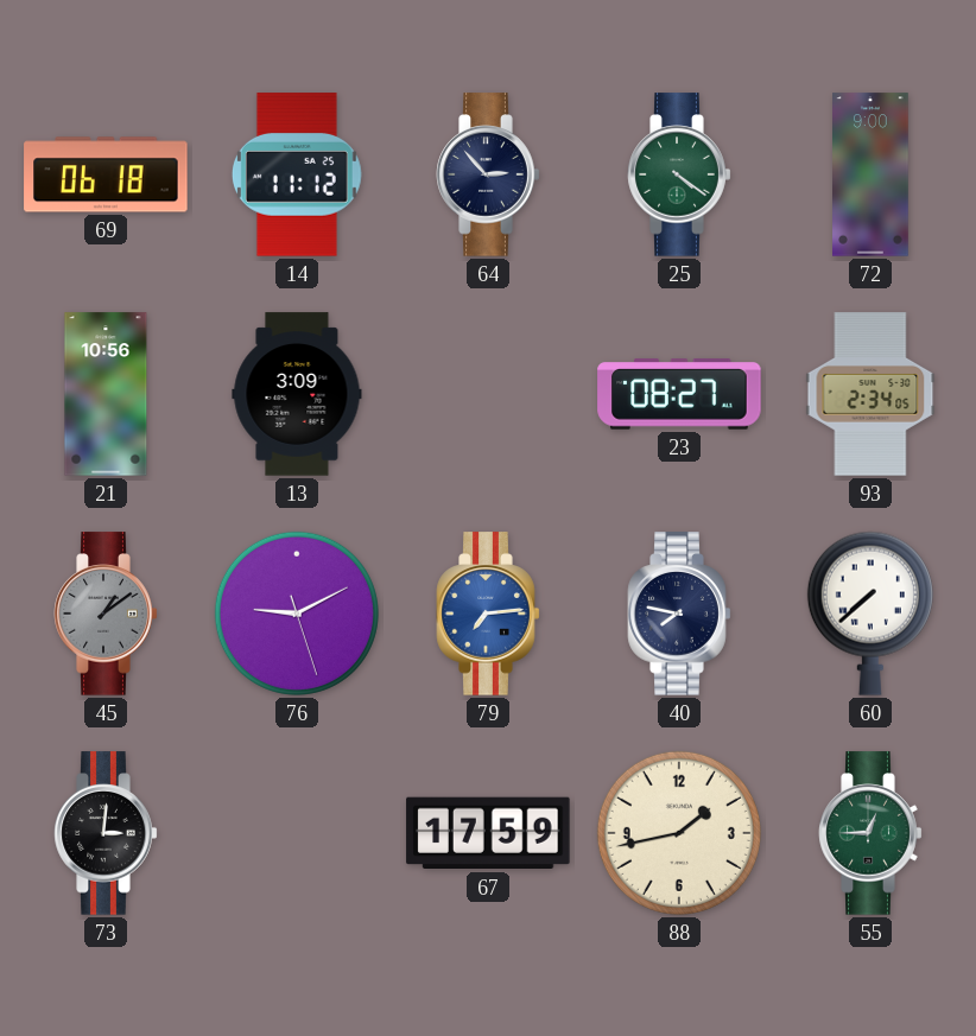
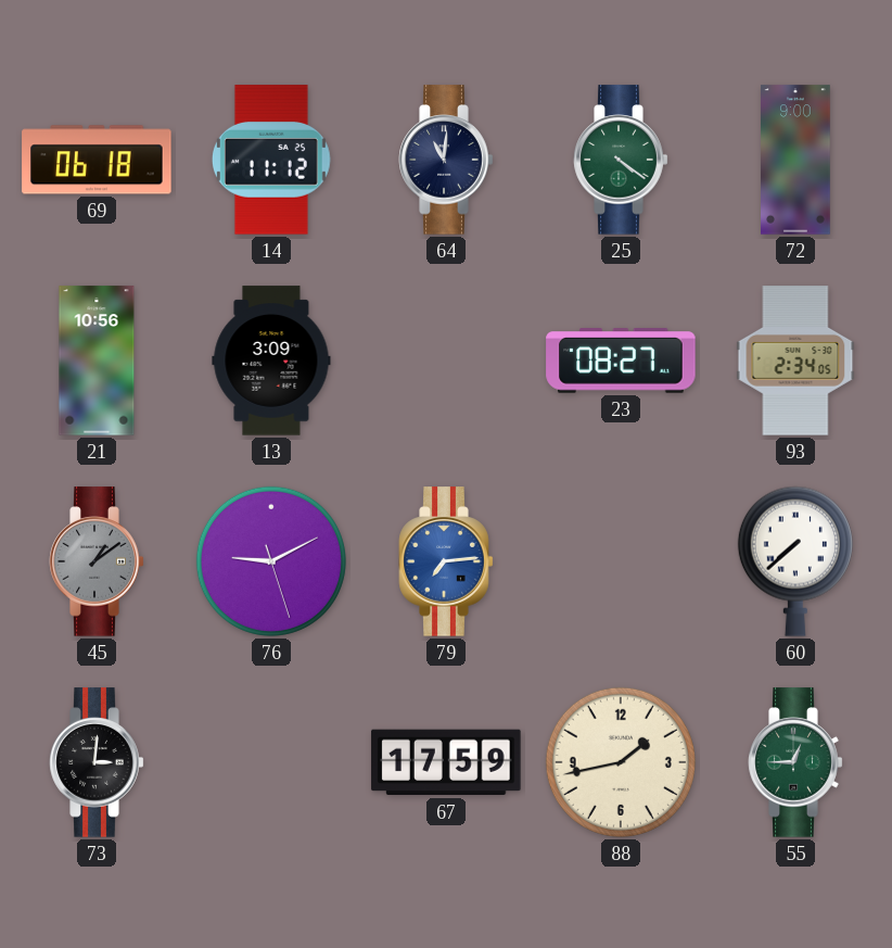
64: 2:53 -> 11:01 (446, 160)
40: 7:47 -> none (679, 614)
